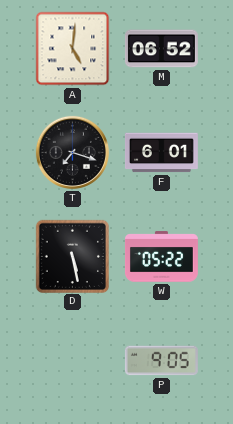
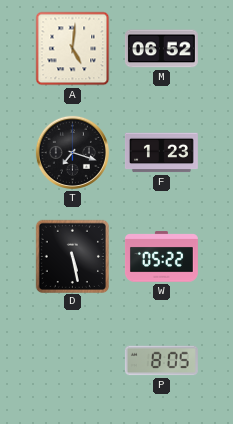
F: 6:01 -> 1:23 (161, 153)
P: 9:05 -> 8:05 (161, 361)
